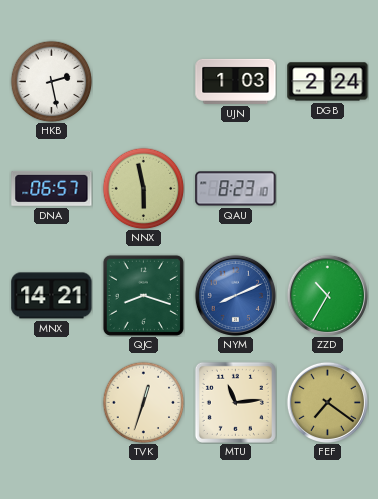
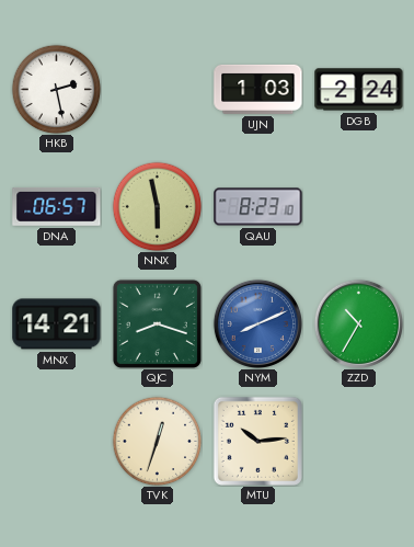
MTU: 11:14 -> 10:14 (257, 441)
FEF: 7:21 -> none (327, 402)
